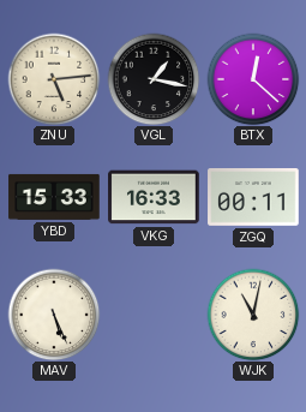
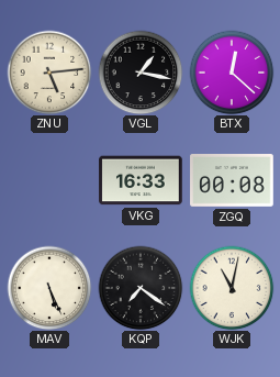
YBD: 15:33 -> none (54, 197)
ZGQ: 00:11 -> 00:08 (232, 180)
KQP: none -> 7:21 (141, 288)
